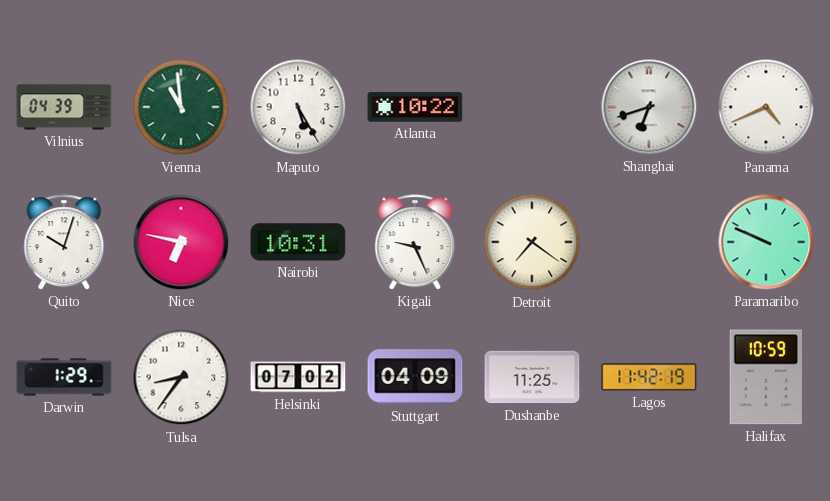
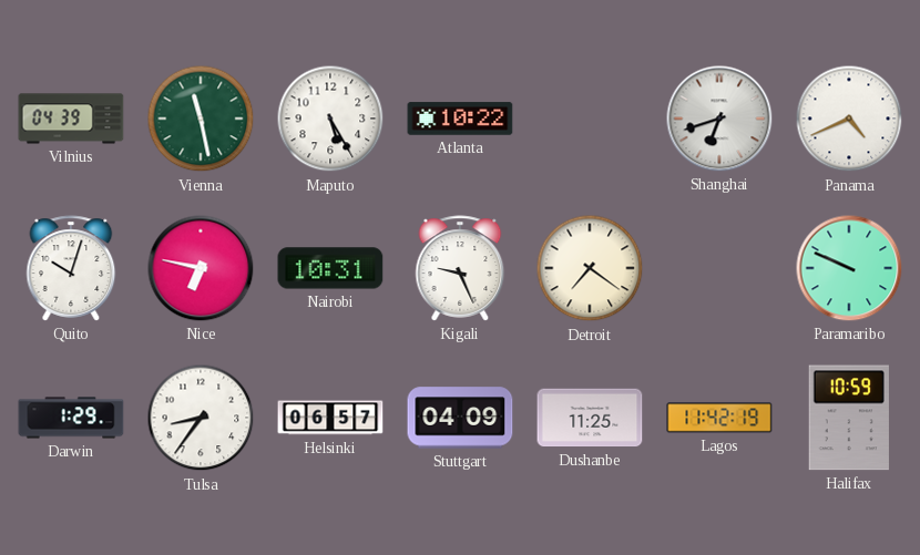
Vienna: 10:59 -> 11:28 (201, 119)
Helsinki: 07:02 -> 06:57 (330, 418)
